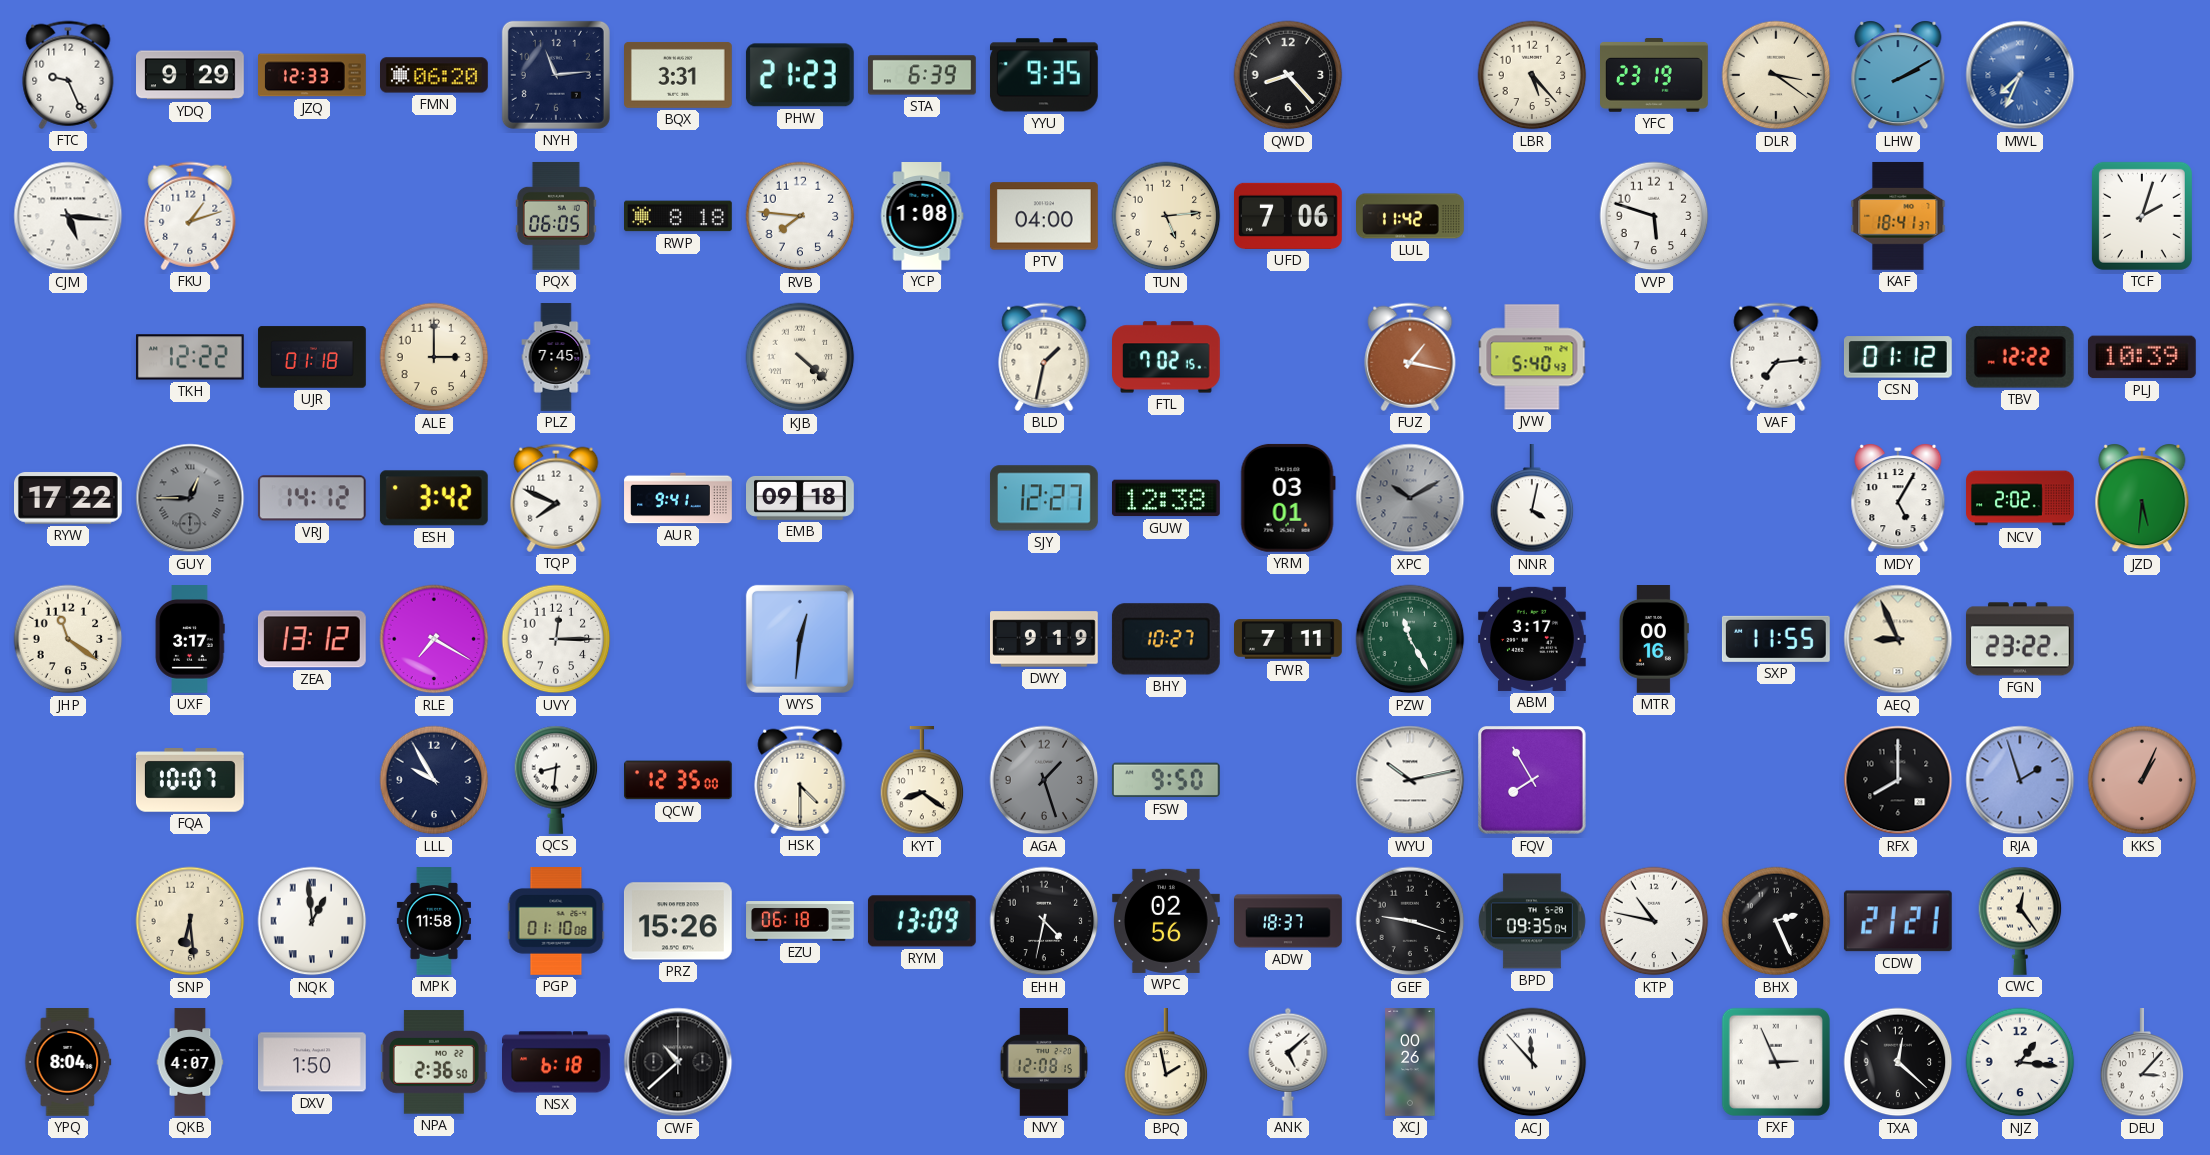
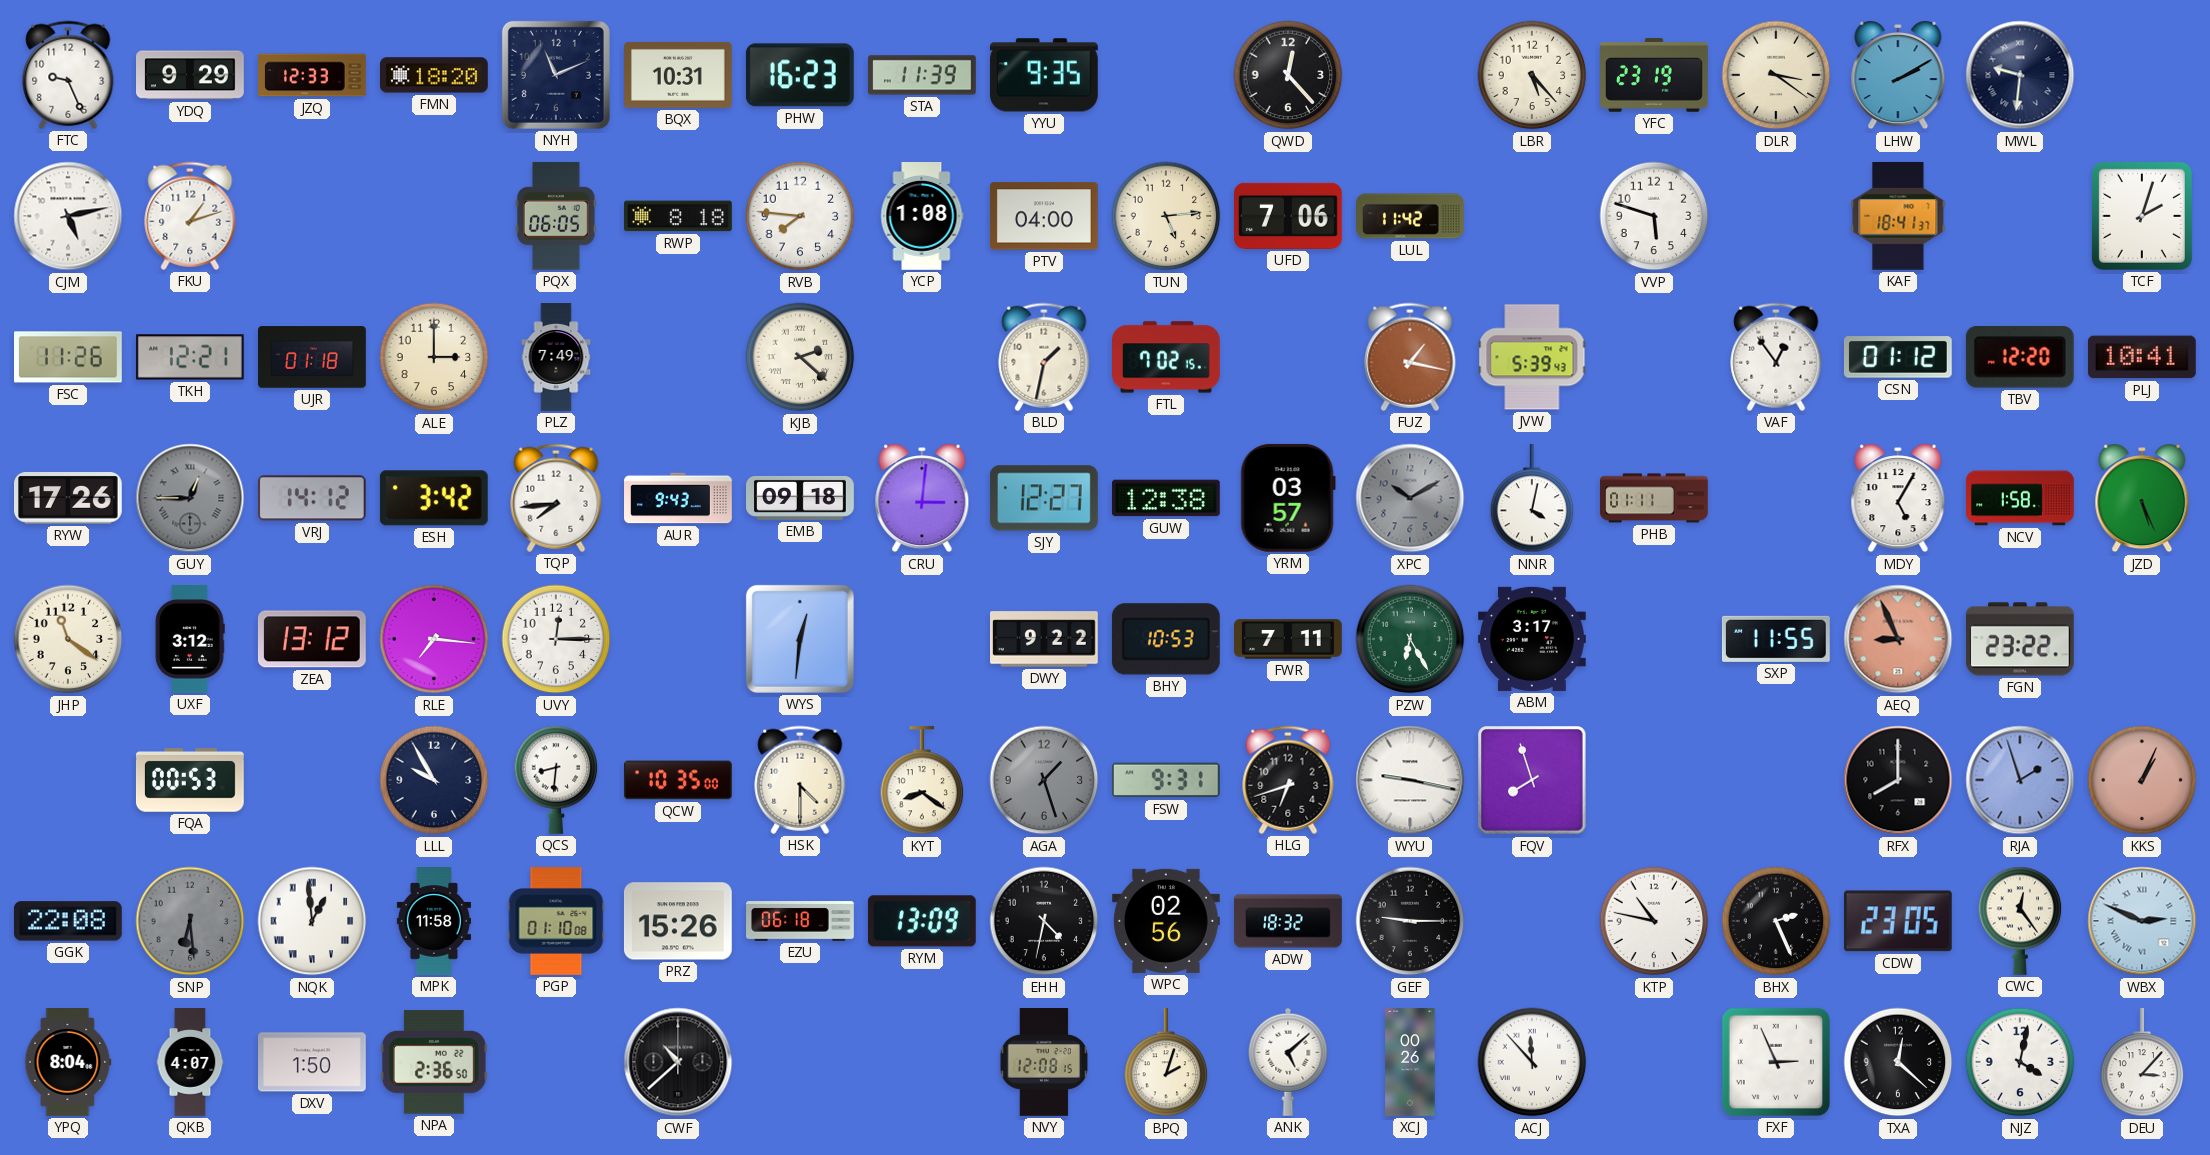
FMN: 06:20 -> 18:20 (435, 75)
NYH: 11:14 -> 11:11 (556, 75)
BQX: 3:31 -> 10:31 (679, 75)
PHW: 21:23 -> 16:23 (800, 75)
STA: 6:39 -> 11:39 (923, 75)
QWD: 8:23 -> 12:23 (1288, 75)
MWL: 7:34 -> 9:31 (2020, 75)
MWL dial: blue -> navy (2020, 75)
CJM: 5:16 -> 5:13 (68, 216)
FSC: none -> 11:26 (69, 357)
TKH: 12:22 -> 12:21 (191, 357)
PLZ: 7:45 -> 7:49 (556, 357)
KJB: 4:22 -> 2:22 (800, 357)
JVW: 5:40 -> 5:39 (1532, 357)
VAF: 7:14 -> 12:54 (1776, 357)
TBV: 12:22 -> 12:20 (2020, 357)
PLJ: 10:39 -> 10:41 (2142, 357)
RYW: 17:22 -> 17:26 (69, 498)
TQP: 7:49 -> 7:44 (556, 498)
AUR: 9:41 -> 9:43 (678, 498)
CRU: none -> 3:01 (922, 498)
YRM: 03:01 -> 03:57 (1288, 498)
PHB: none -> 01:11 (1654, 498)
NCV: 2:02 -> 1:58 (2020, 498)
JZD: 5:31 -> 5:26 (2142, 498)
UXF: 3:17 -> 3:12 (190, 640)
RLE: 7:20 -> 7:16 (434, 639)
DWY: 9:19 -> 9:22 (1045, 639)
BHY: 10:27 -> 10:53 (1166, 639)
PZW: 11:25 -> 6:25 (1410, 639)
MTR: 00:16 -> none (1653, 640)
AEQ dial: cream -> salmon (1898, 639)
FQA: 10:07 -> 00:53 (190, 781)
QCW: 12:35 -> 10:35 (679, 780)
FSW: 9:50 -> 9:31 (1166, 780)
HLG: none -> 6:42 (1288, 780)
WYU: 10:13 -> 9:17 (1410, 780)
FQV: 7:55 -> 7:57 (1532, 780)
GGK: none -> 22:08 (68, 921)
SNP dial: cream -> grey (190, 921)
ADW: 18:37 -> 18:32 (1288, 921)
GEF: 9:18 -> 9:15 (1410, 921)
BPD: 09:35 -> none (1532, 921)
CDW: 21:21 -> 23:05 (1898, 921)
WBX: none -> 2:49 (2142, 921)
NSX: 6:18 -> none (557, 1062)
BPQ: 1:58 -> 2:03 (1166, 1063)
NJZ: 1:16 -> 4:02 (2020, 1062)
